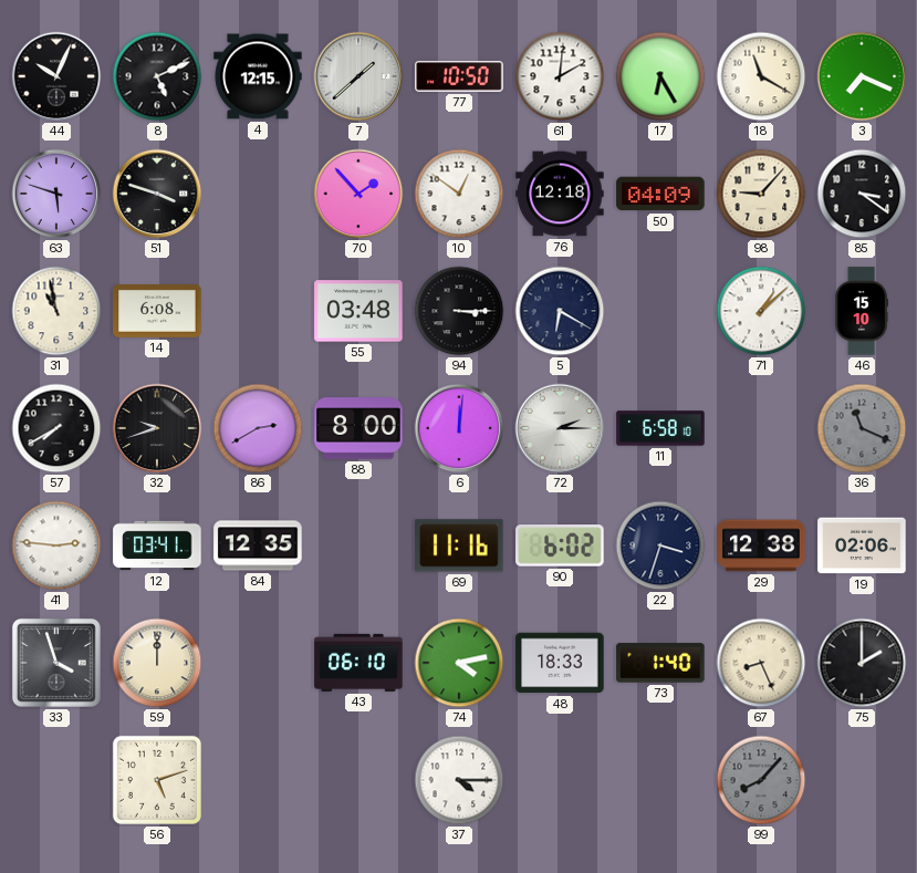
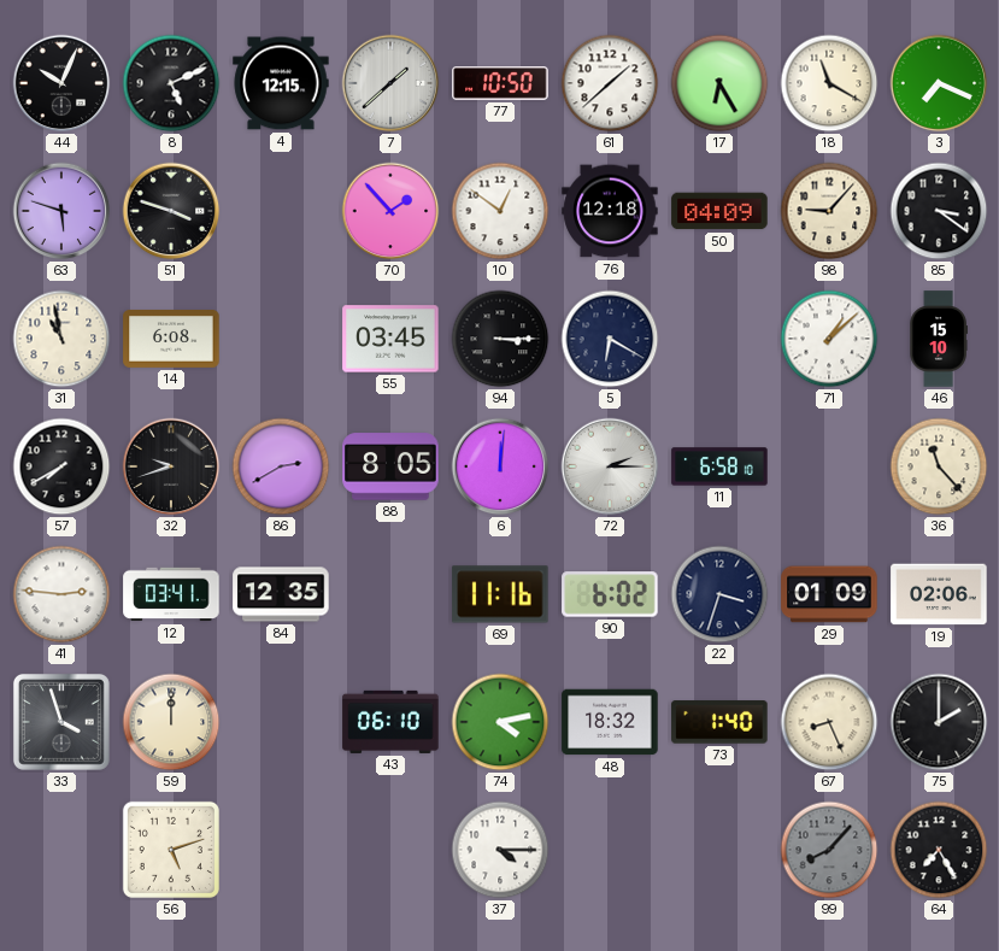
61: 2:01 -> 1:38 (610, 83)
55: 03:48 -> 03:45 (390, 339)
88: 8:00 -> 8:05 (390, 466)
36: 11:19 -> 11:23 (939, 466)
36 dial: grey -> cream (939, 466)
29: 12:38 -> 01:09 (829, 594)
48: 18:33 -> 18:32 (610, 722)
64: none -> 7:25 (939, 850)
